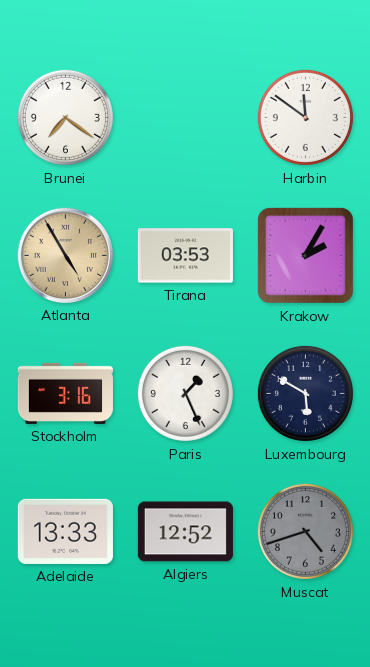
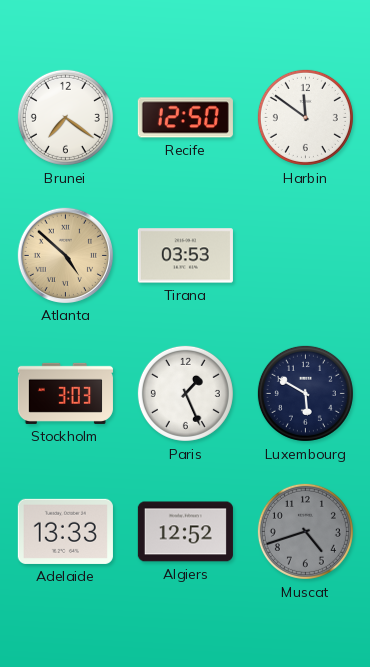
Recife: none -> 12:50 (185, 118)
Atlanta: 4:55 -> 4:52 (65, 255)
Krakow: 2:05 -> none (305, 255)
Stockholm: 3:16 -> 3:03 (65, 393)
